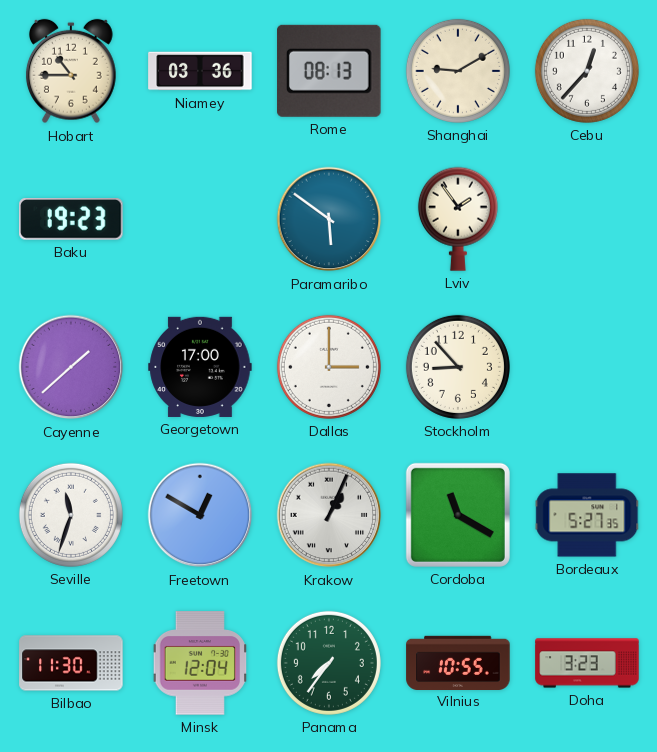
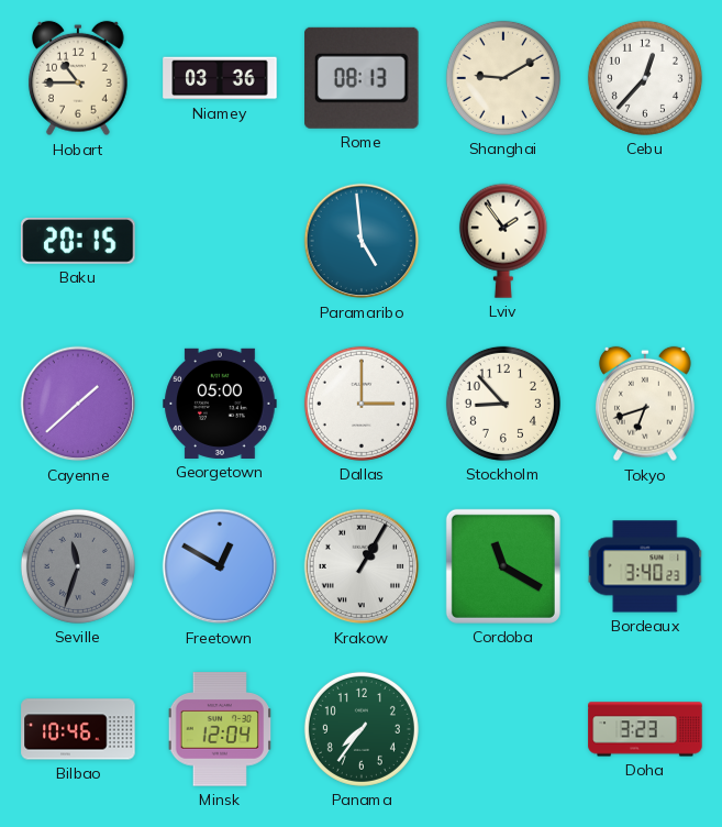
Baku: 19:23 -> 20:15 (78, 241)
Paramaribo: 5:51 -> 4:59 (362, 241)
Georgetown: 17:00 -> 05:00 (220, 404)
Tokyo: none -> 6:42 (645, 404)
Seville dial: white -> grey (78, 566)
Krakow: 1:04 -> 1:05 (362, 566)
Bordeaux: 5:27 -> 3:40 (645, 566)
Bilbao: 11:30 -> 10:46 (78, 729)
Vilnius: 10:55 -> none (458, 662)
